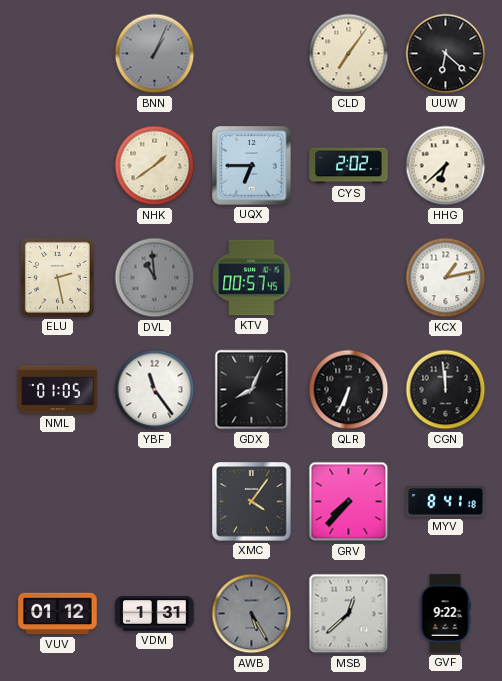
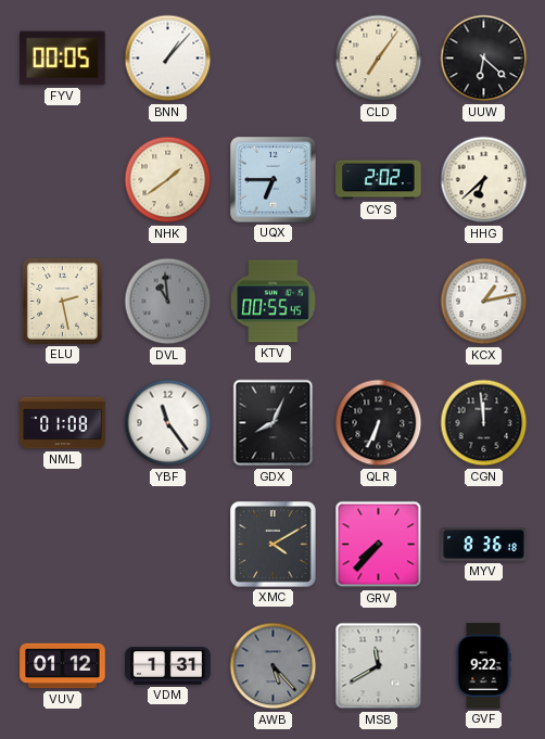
FYV: none -> 00:05 (63, 59)
BNN: 1:04 -> 1:07 (168, 59)
BNN dial: grey -> white (168, 59)
KTV: 00:57 -> 00:55 (274, 302)
NML: 01:05 -> 01:08 (63, 423)
XMC: 4:06 -> 4:10 (274, 545)
MYV: 8:41 -> 8:36 (484, 545)
AWB: 5:25 -> 5:23 (274, 666)
MSB: 12:38 -> 11:40 (379, 666)
